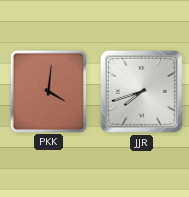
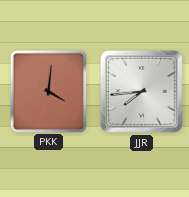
JJR: 7:42 -> 7:44 (141, 91)
